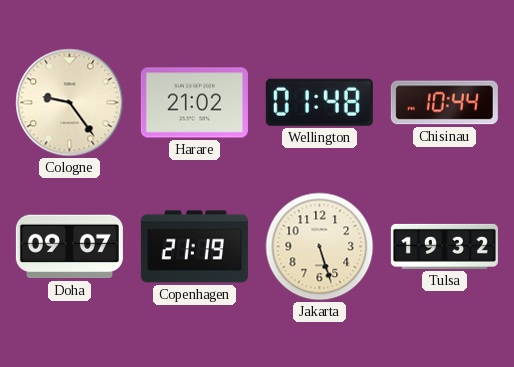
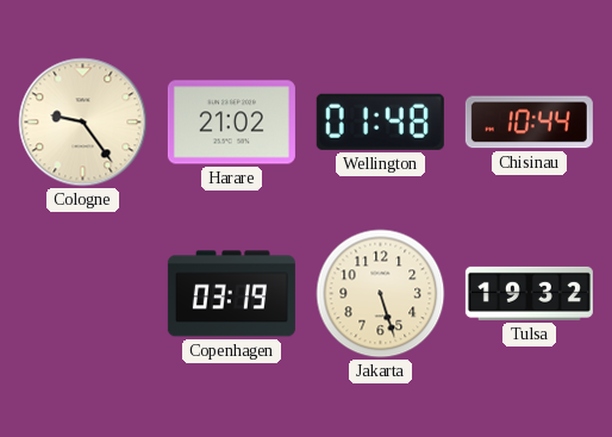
Doha: 09:07 -> none (69, 247)
Copenhagen: 21:19 -> 03:19 (231, 294)
